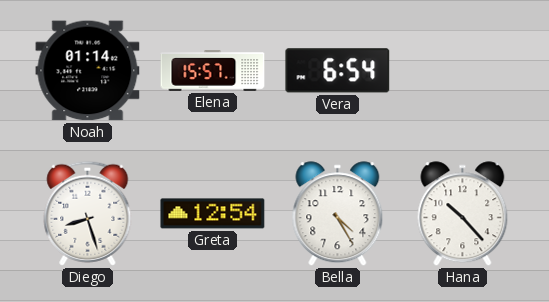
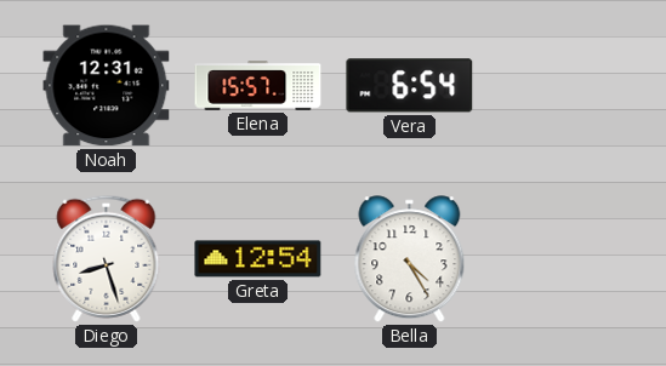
Noah: 01:14 -> 12:31 (107, 86)
Hana: 10:23 -> none (463, 214)
